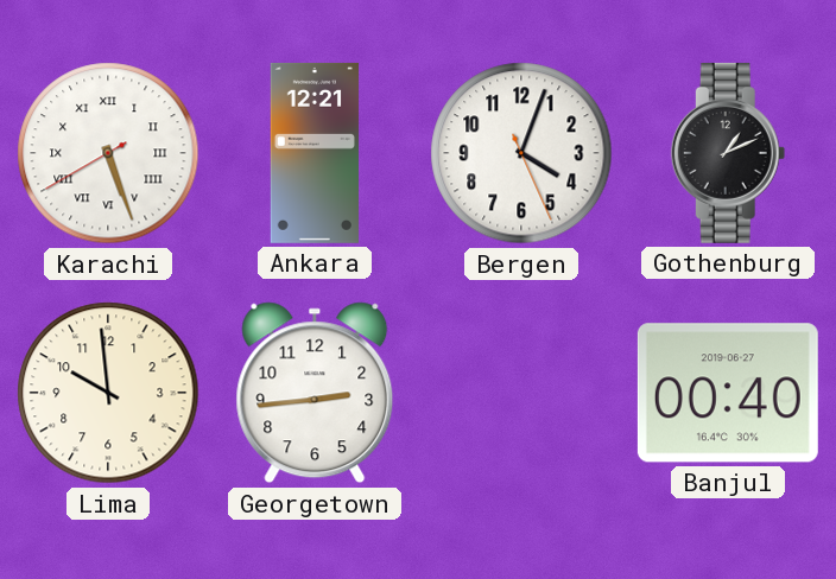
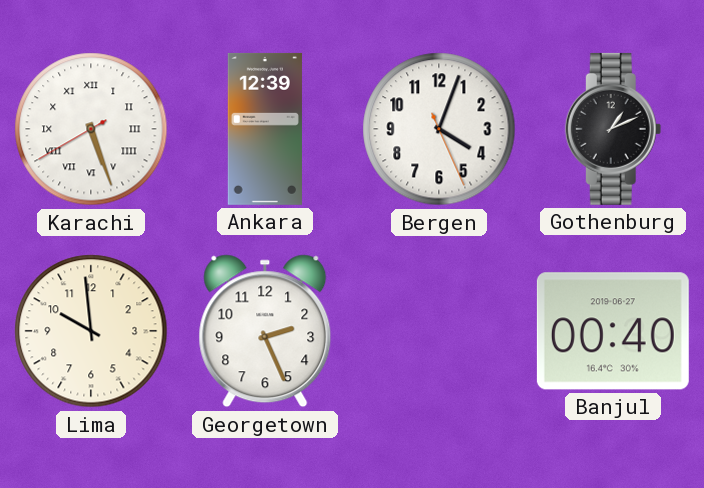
Ankara: 12:21 -> 12:39 (265, 129)
Georgetown: 2:44 -> 2:26 (265, 331)
